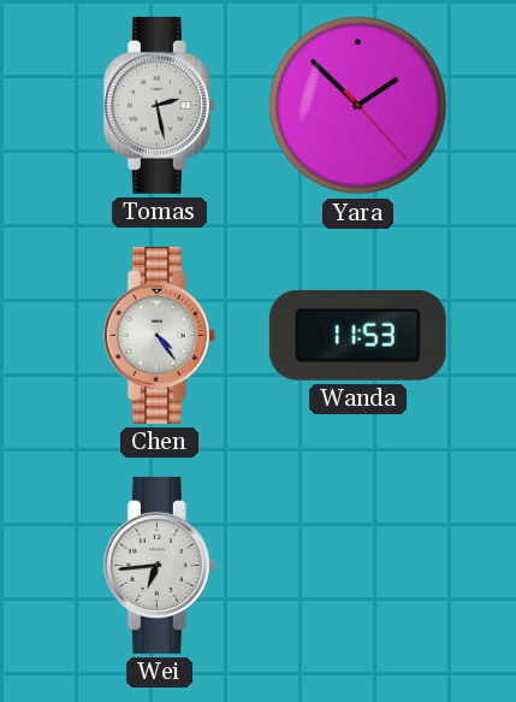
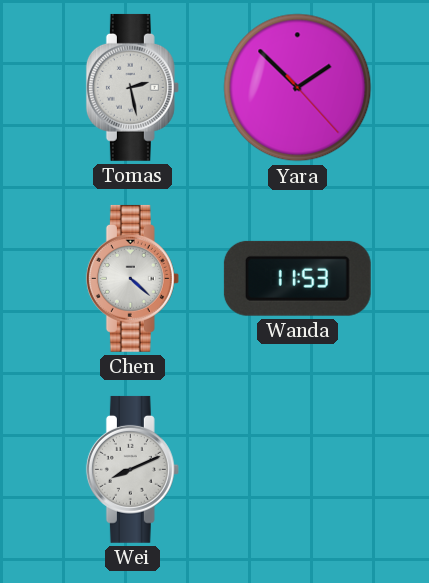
Chen: 4:24 -> 4:22 (132, 278)
Wei: 6:44 -> 8:11 (132, 469)
